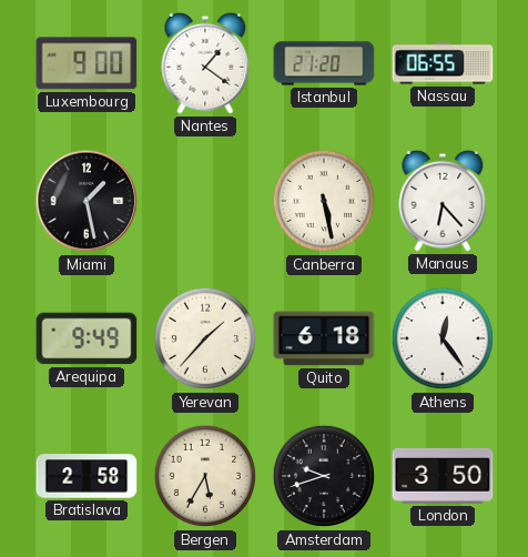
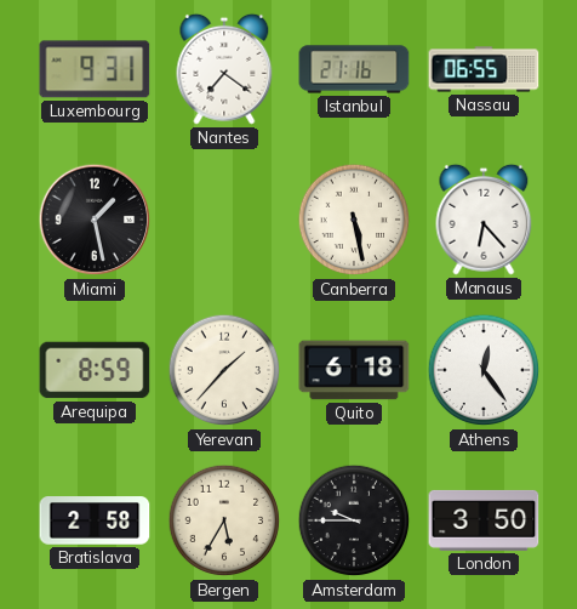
Luxembourg: 9:00 -> 9:31 (95, 69)
Nantes: 1:21 -> 7:21 (224, 69)
Istanbul: 21:20 -> 21:16 (354, 69)
Arequipa: 9:49 -> 8:59 (95, 370)
Amsterdam: 9:42 -> 9:45 (354, 520)
